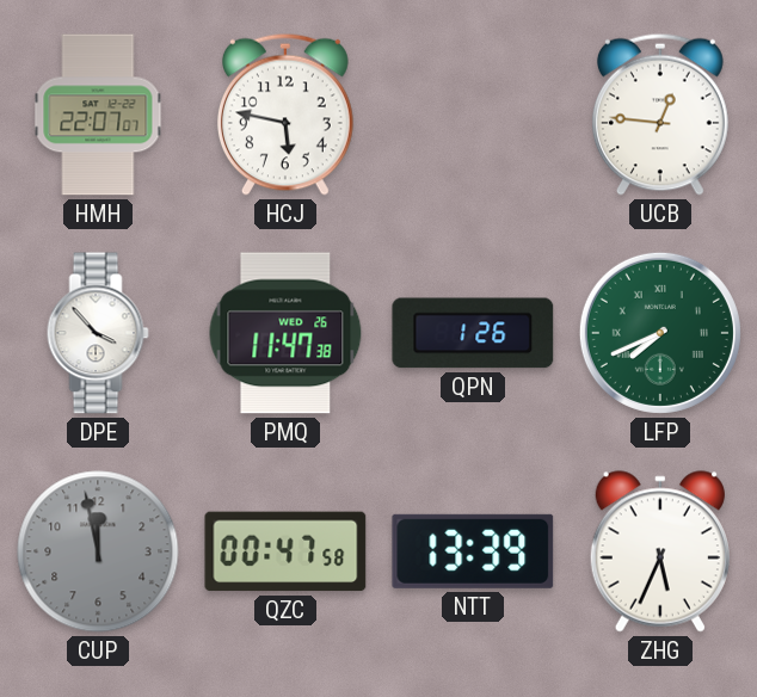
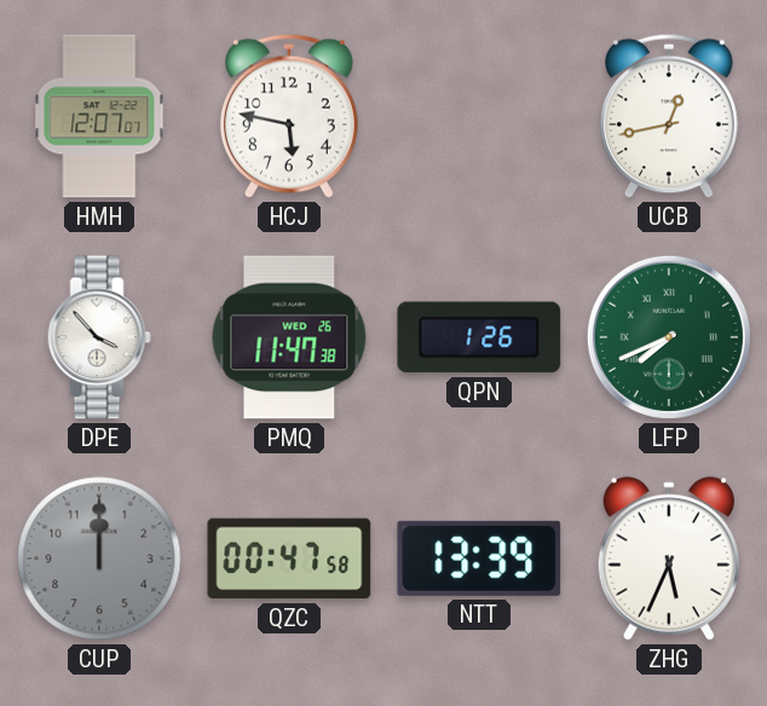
HMH: 22:07 -> 12:07 (99, 116)
UCB: 12:46 -> 12:43 (669, 116)
CUP: 11:58 -> 12:00 (99, 559)
